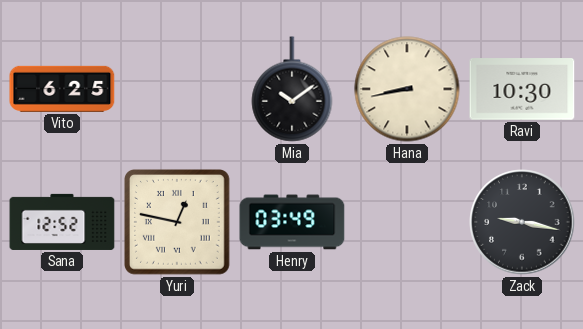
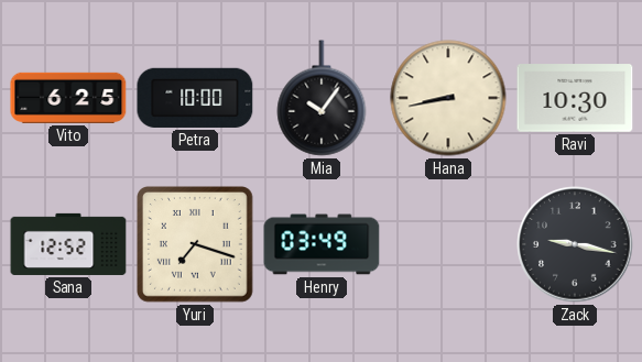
Petra: none -> 10:00 (195, 98)
Mia: 10:09 -> 10:06 (322, 98)
Yuri: 12:47 -> 7:18 (196, 245)
